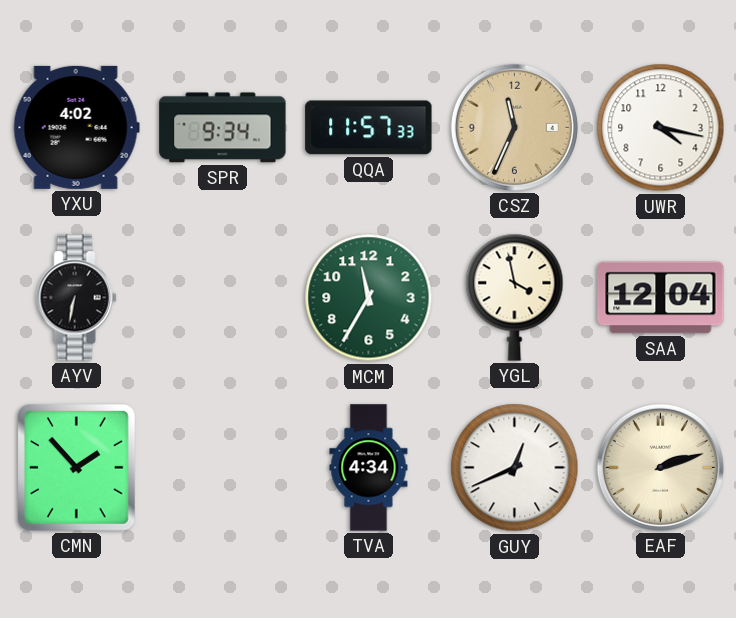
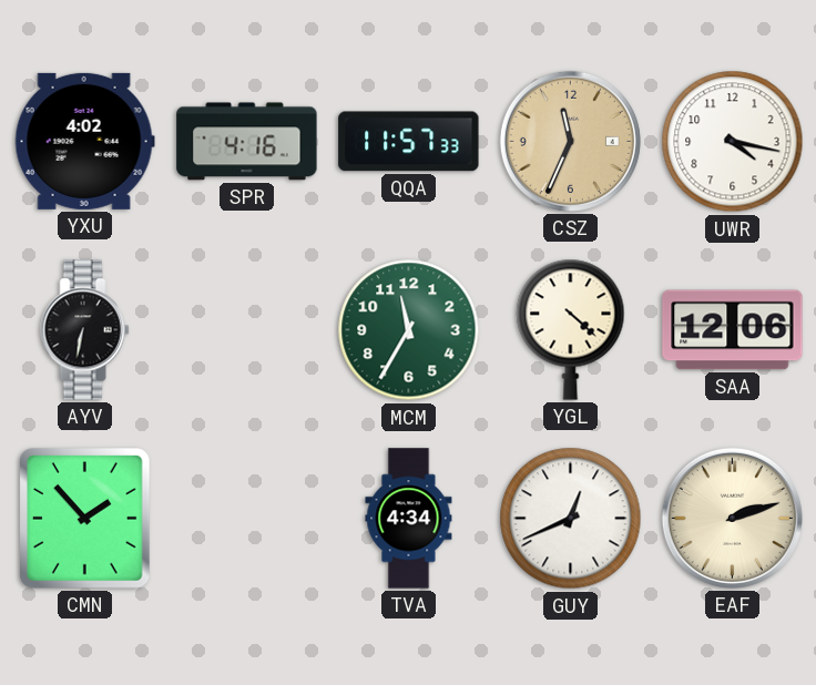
SPR: 9:34 -> 4:16 (247, 142)
YGL: 3:58 -> 4:22 (571, 329)
SAA: 12:04 -> 12:06 (733, 330)
